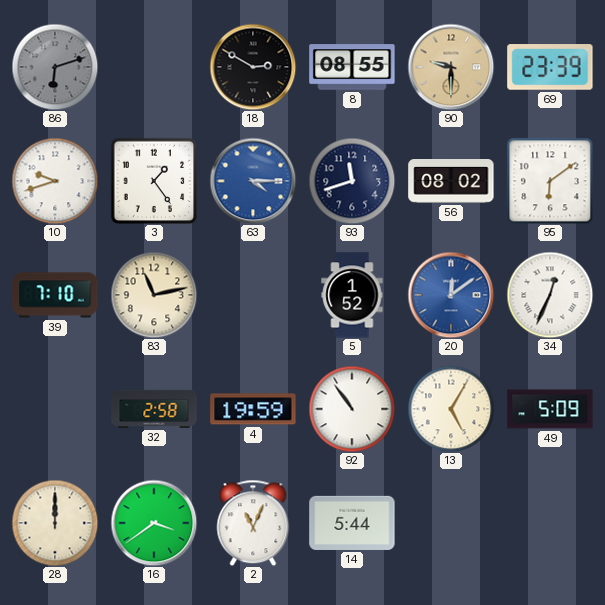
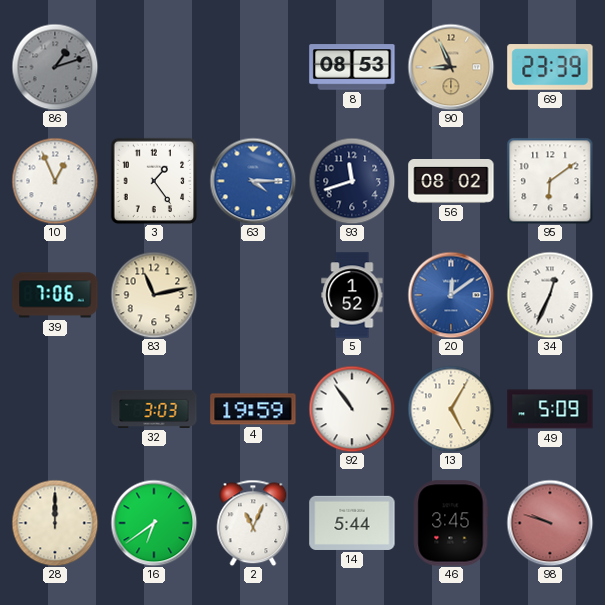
86: 6:12 -> 1:12 (55, 67)
18: 2:50 -> none (253, 67)
8: 08:55 -> 08:53 (352, 67)
90: 9:30 -> 8:56 (451, 67)
10: 9:42 -> 12:56 (55, 181)
39: 7:10 -> 7:06 (55, 295)
32: 2:58 -> 3:03 (154, 409)
16: 3:39 -> 6:39 (154, 523)
46: none -> 3:45 (451, 523)
98: none -> 9:48 (550, 523)
